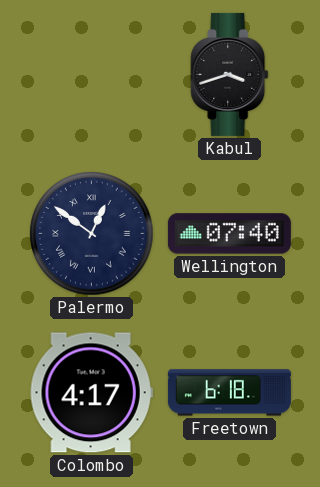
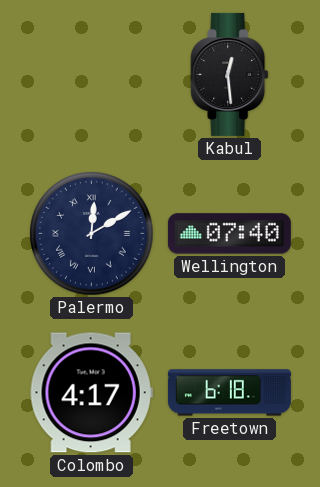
Kabul: 3:42 -> 12:29 (230, 74)
Palermo: 12:51 -> 12:10 (92, 234)
